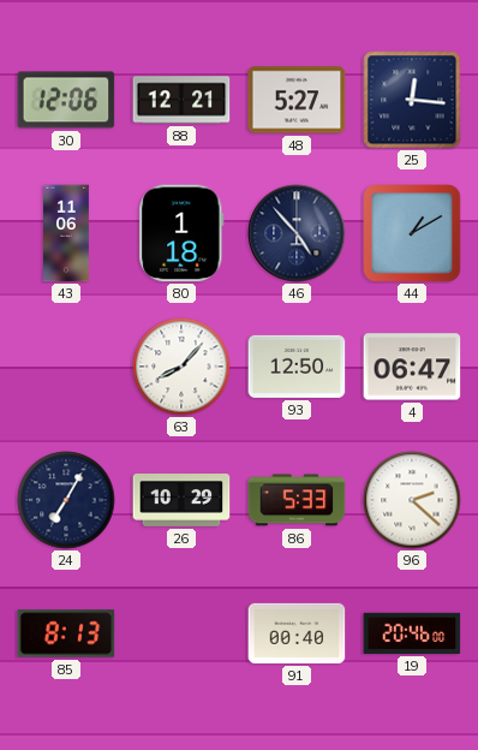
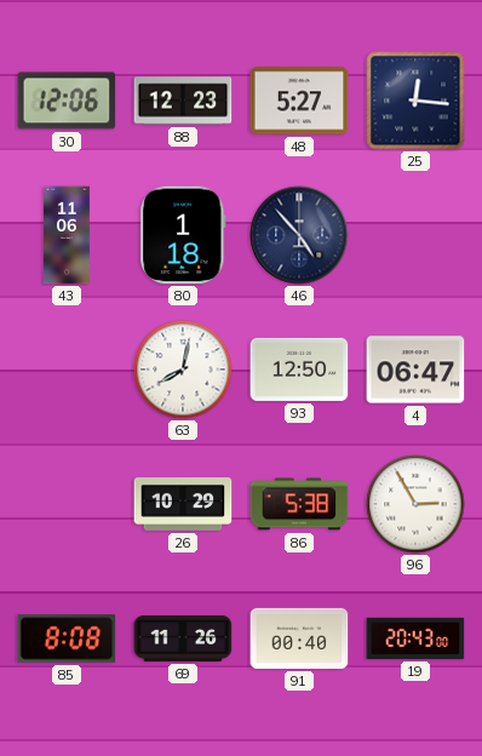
88: 12:21 -> 12:23 (183, 101)
44: 1:10 -> none (412, 233)
63: 8:07 -> 8:02 (183, 370)
24: 7:05 -> none (66, 500)
86: 5:33 -> 5:38 (299, 504)
96: 2:22 -> 2:55 (415, 504)
85: 8:13 -> 8:08 (67, 638)
69: none -> 11:26 (183, 638)
19: 20:46 -> 20:43 (415, 638)
